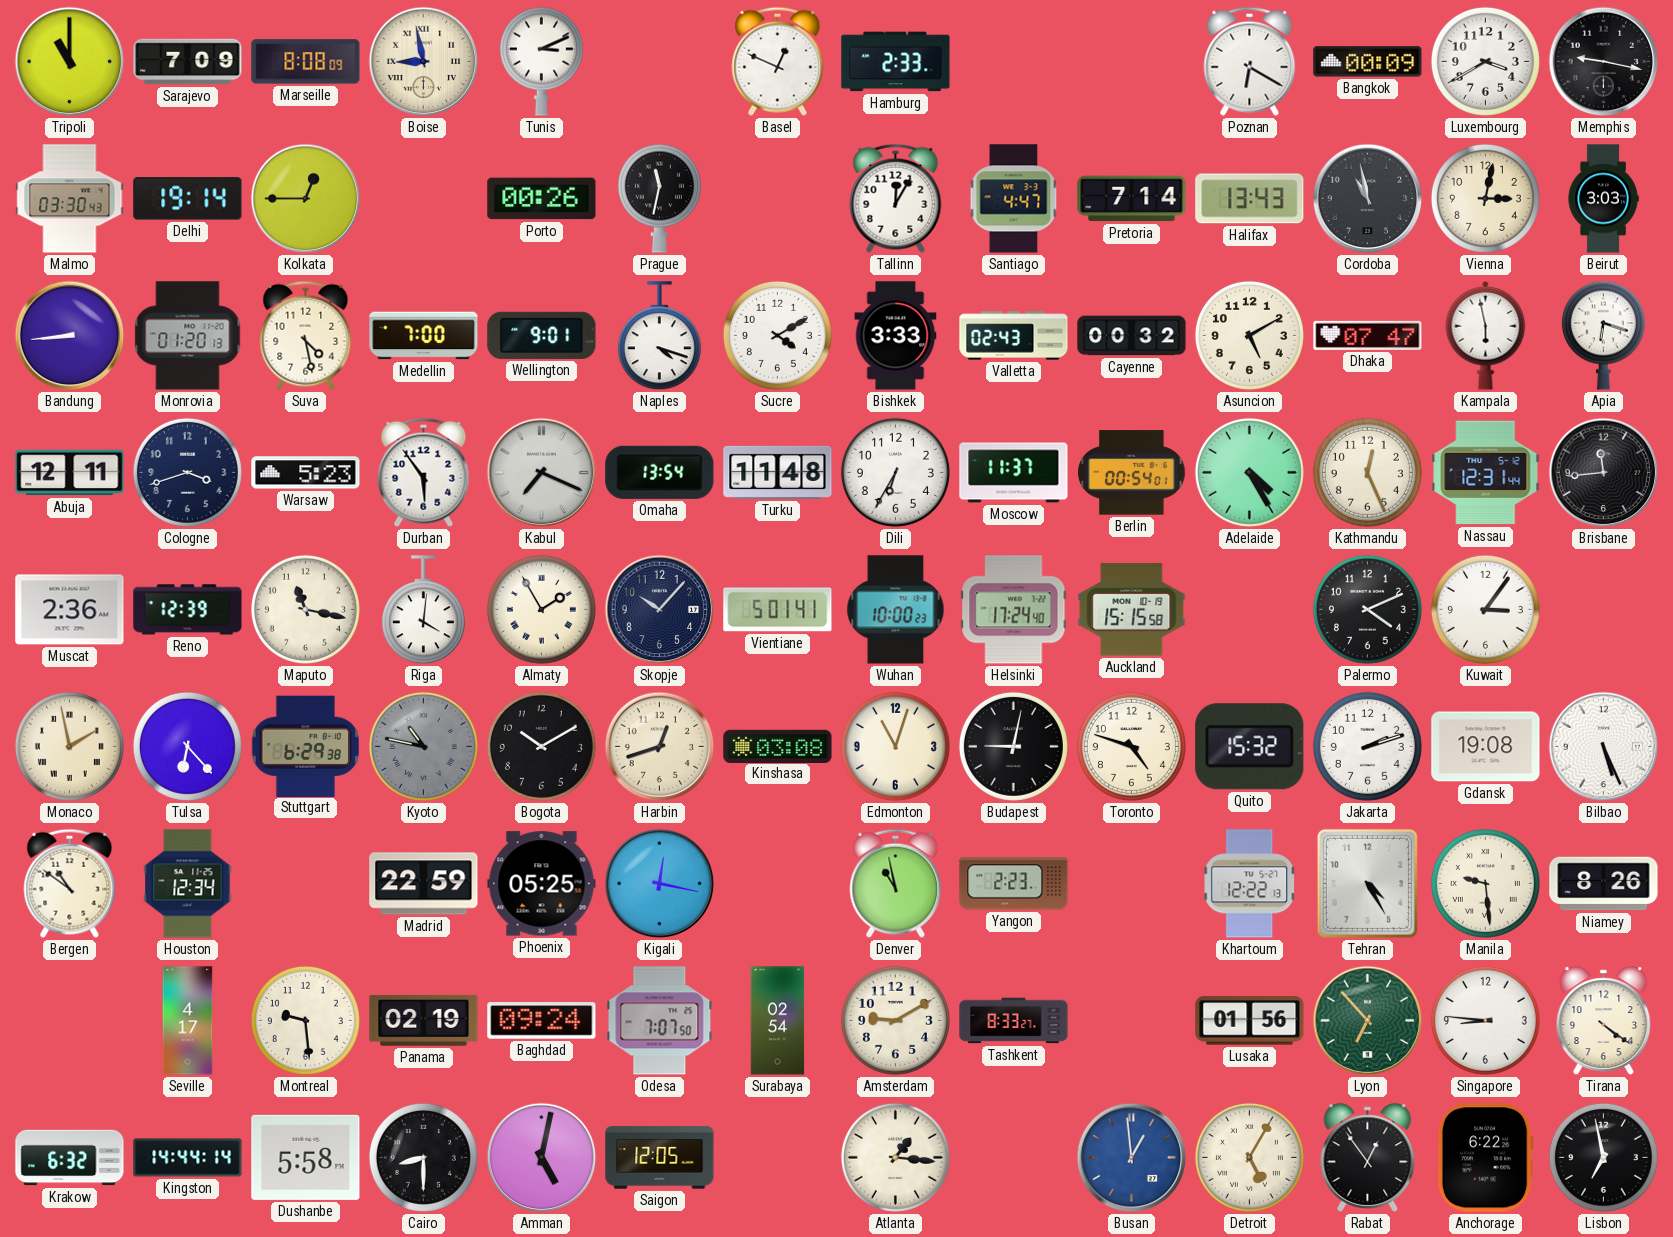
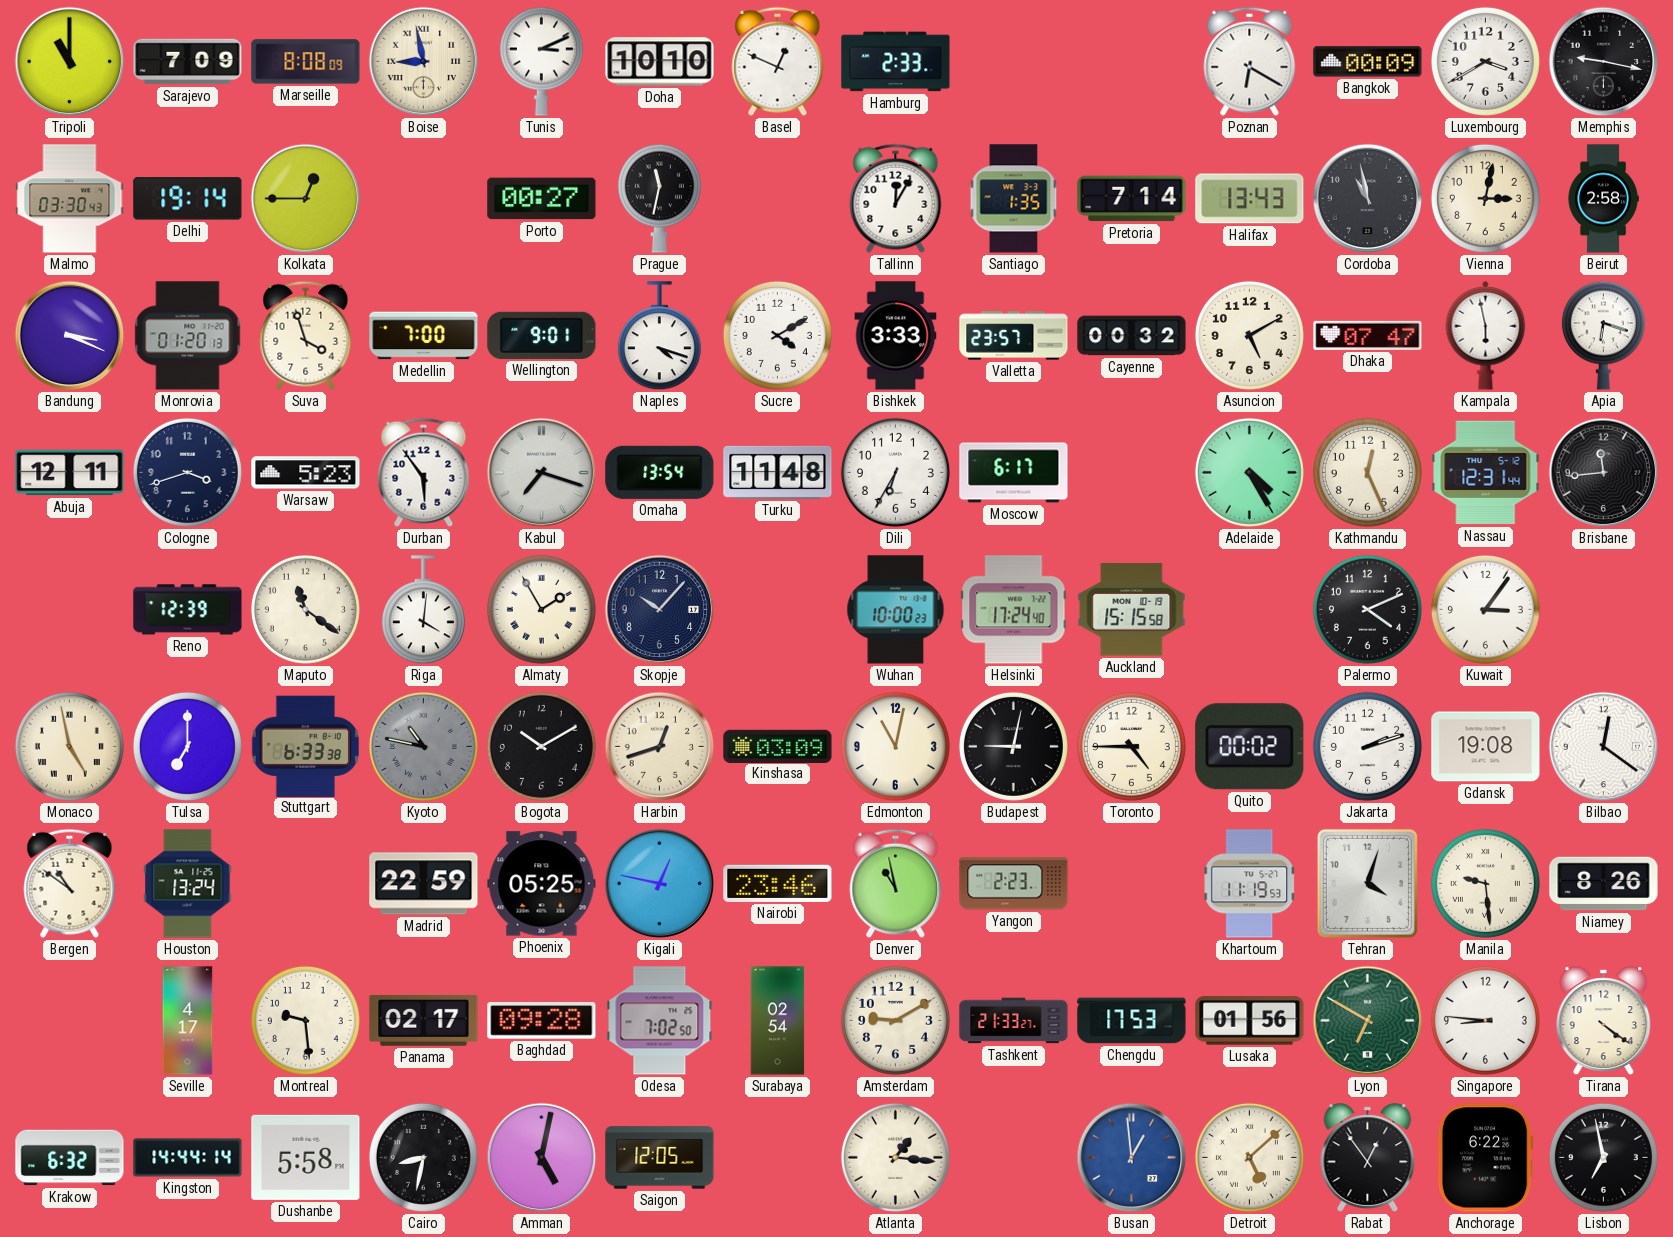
Doha: none -> 10:10 (660, 62)
Porto: 00:26 -> 00:27 (542, 199)
Santiago: 4:47 -> 1:35 (1014, 199)
Beirut: 3:03 -> 2:58 (1603, 199)
Bandung: 8:44 -> 3:19 (70, 336)
Suva: 4:28 -> 3:57 (306, 335)
Valletta: 02:43 -> 23:57 (1014, 336)
Kabul: 7:19 -> 7:18 (542, 473)
Moscow: 11:37 -> 6:17 (1014, 473)
Berlin: 00:54 -> none (1132, 473)
Muscat: 2:36 -> none (70, 610)
Maputo: 11:17 -> 11:21 (305, 609)
Vientiane: 5:01 -> none (778, 610)
Monaco: 1:58 -> 4:58 (69, 746)
Tulsa: 6:23 -> 7:00 (187, 746)
Stuttgart: 6:29 -> 6:33 (305, 746)
Kinshasa: 03:08 -> 03:09 (778, 746)
Edmonton: 11:03 -> 11:02 (895, 746)
Toronto: 4:48 -> 4:45 (1131, 746)
Quito: 15:32 -> 00:02 (1250, 747)
Bilbao: 5:26 -> 12:21 (1604, 747)
Houston: 12:34 -> 13:24 (188, 884)
Kigali: 12:17 -> 12:47 (660, 884)
Nairobi: none -> 23:46 (778, 883)
Khartoum: 12:22 -> 11:19 (1250, 884)
Tehran: 4:25 -> 4:03 (1367, 883)
Panama: 02:19 -> 02:17 (424, 1020)
Baghdad: 09:24 -> 09:28 (542, 1021)
Odesa: 7:07 -> 7:02 (660, 1021)
Tashkent: 8:33 -> 21:33 (1014, 1021)
Chengdu: none -> 17:53 (1132, 1021)
Lyon: 6:53 -> 6:50 (1368, 1021)
Cairo: 8:30 -> 8:32 (423, 1157)
Detroit: 5:05 -> 5:08 (1249, 1157)
